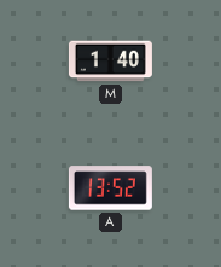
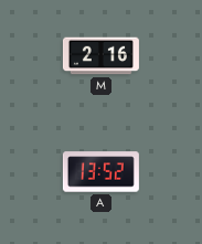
M: 1:40 -> 2:16 (100, 56)
